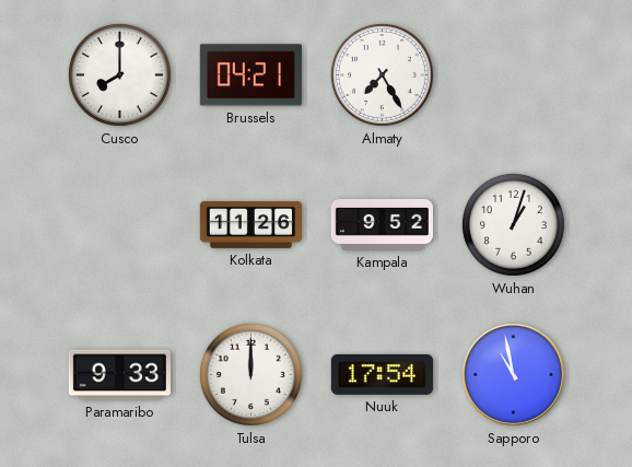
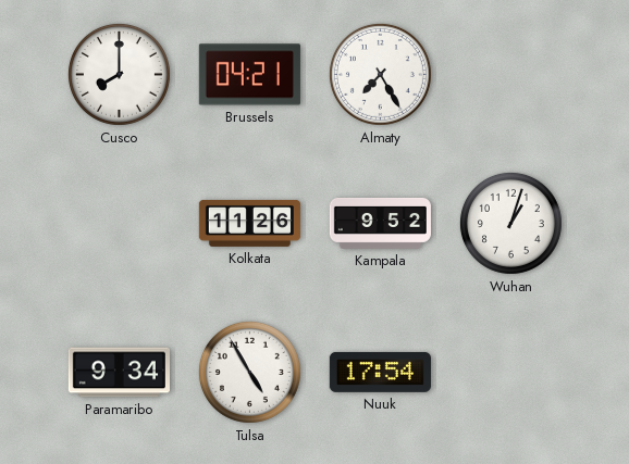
Paramaribo: 9:33 -> 9:34 (119, 373)
Tulsa: 12:00 -> 4:55 (249, 372)
Sapporo: 10:58 -> none (513, 374)
